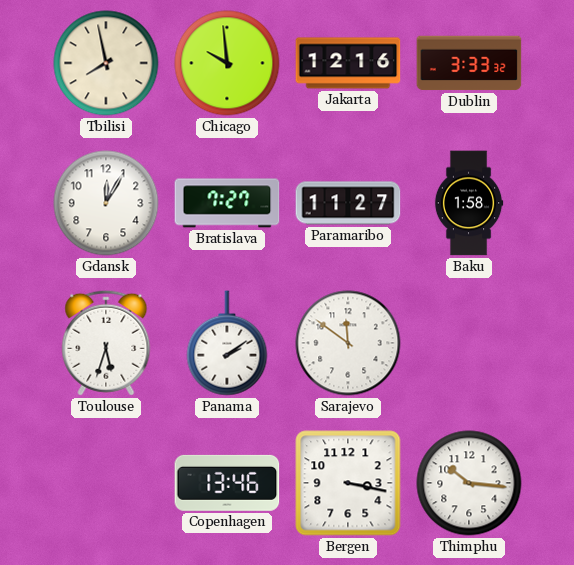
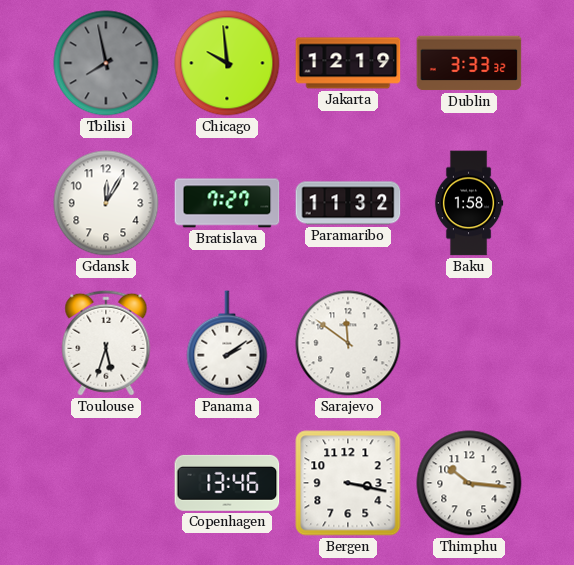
Tbilisi dial: cream -> grey (106, 63)
Jakarta: 12:16 -> 12:19 (348, 63)
Paramaribo: 11:27 -> 11:32 (348, 203)
